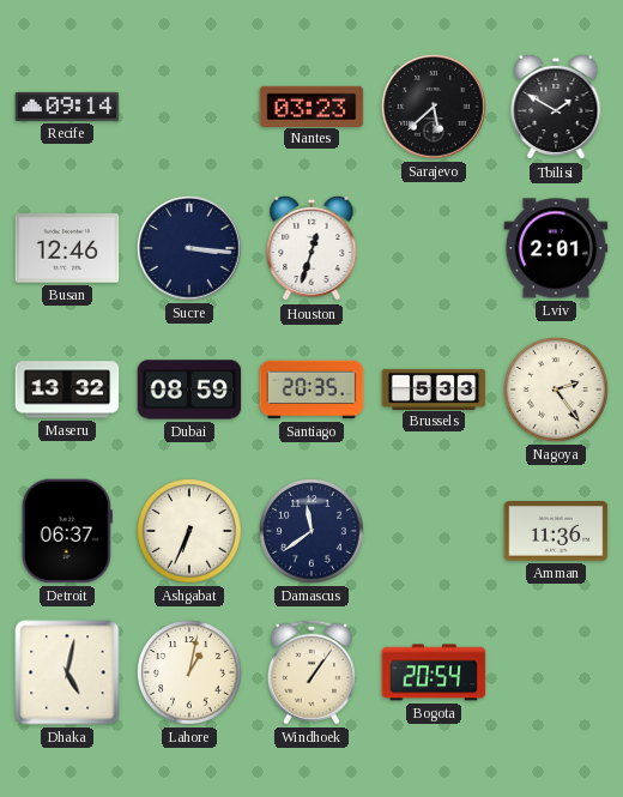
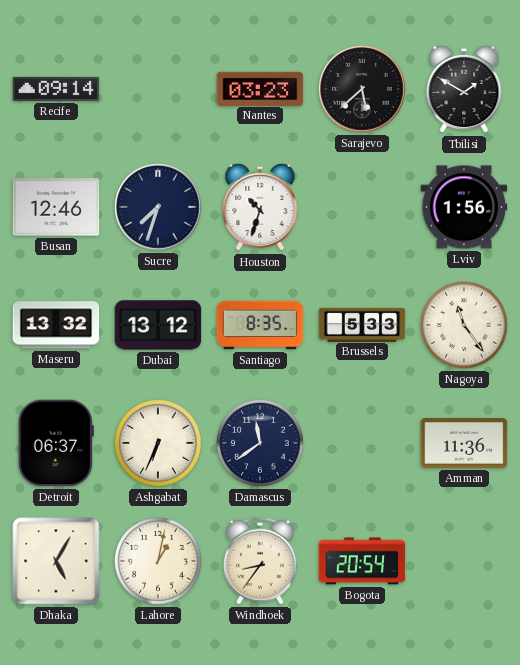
Sucre: 3:16 -> 7:33 (158, 207)
Houston: 12:33 -> 10:33 (260, 207)
Lviv: 2:01 -> 1:56 (464, 207)
Dubai: 08:59 -> 13:12 (158, 325)
Santiago: 20:35 -> 8:35 (260, 325)
Nagoya: 2:24 -> 11:24 (464, 325)
Dhaka: 5:02 -> 5:05 (56, 561)
Windhoek: 1:06 -> 8:36 (260, 561)
